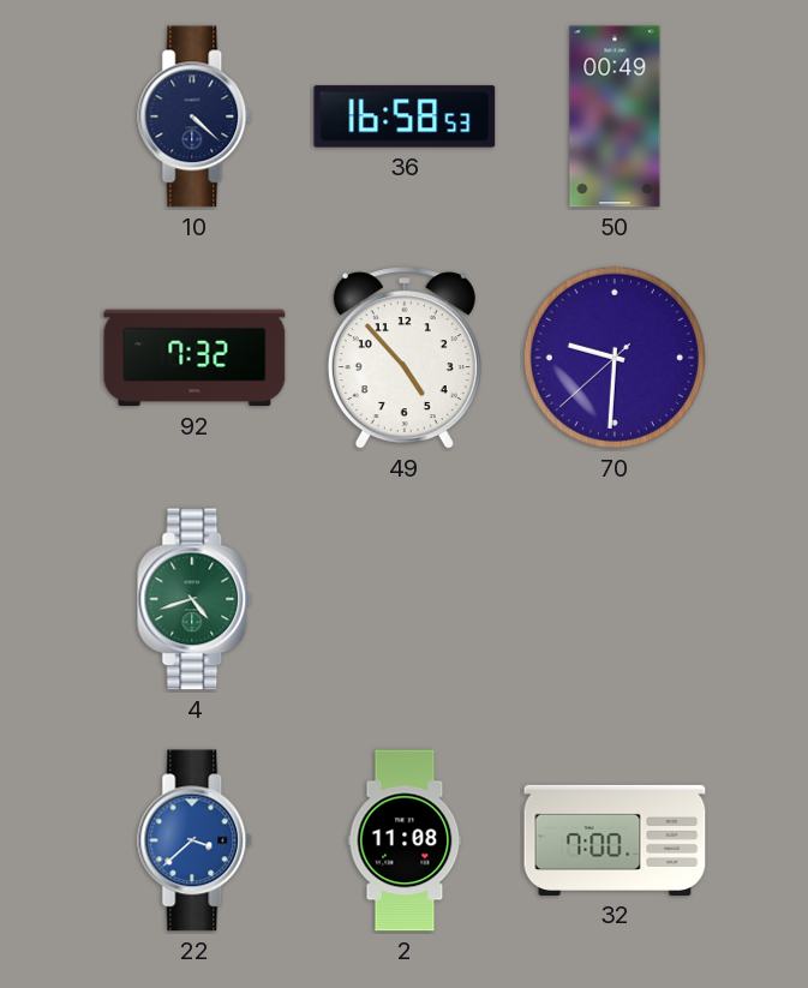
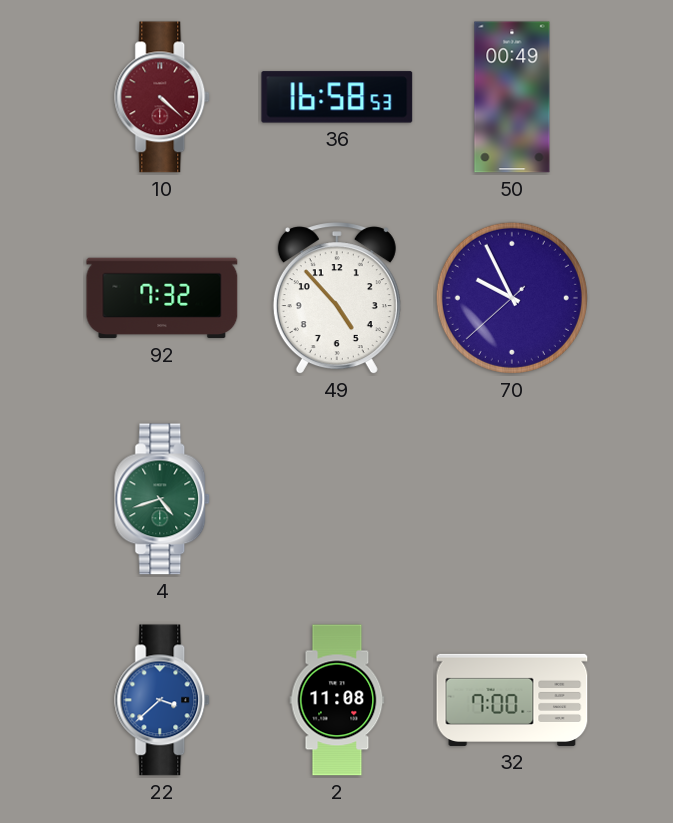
10 dial: navy -> burgundy (163, 97)
70: 9:30 -> 9:55 (512, 298)
